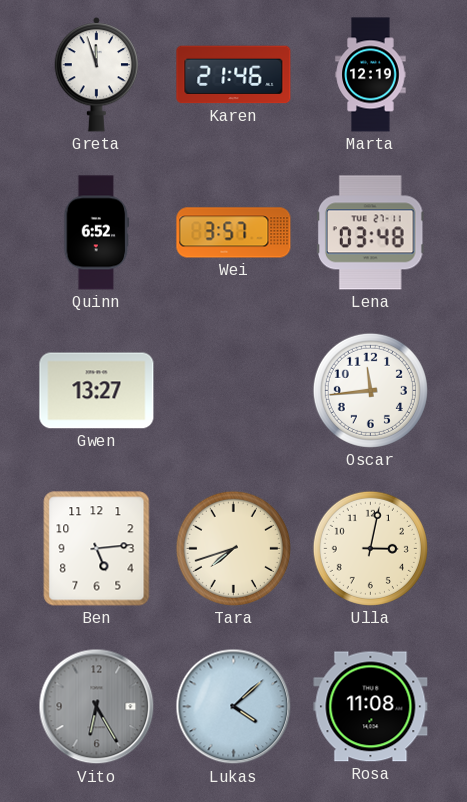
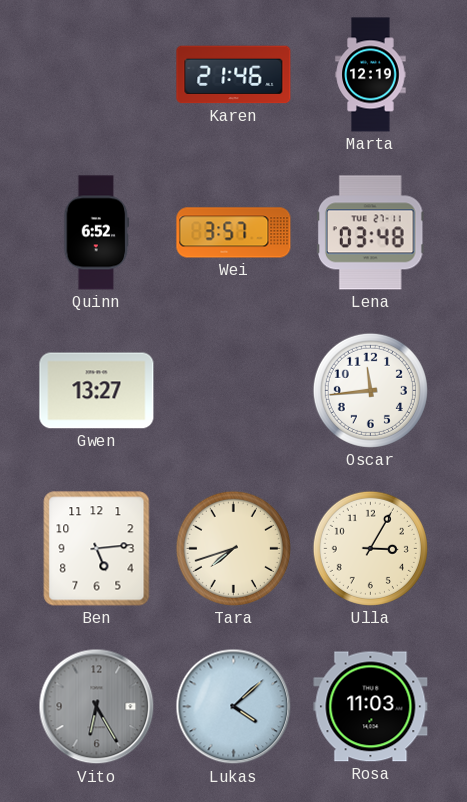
Greta: 11:57 -> none (97, 75)
Ulla: 3:02 -> 3:05 (370, 548)
Rosa: 11:08 -> 11:03 (371, 707)
